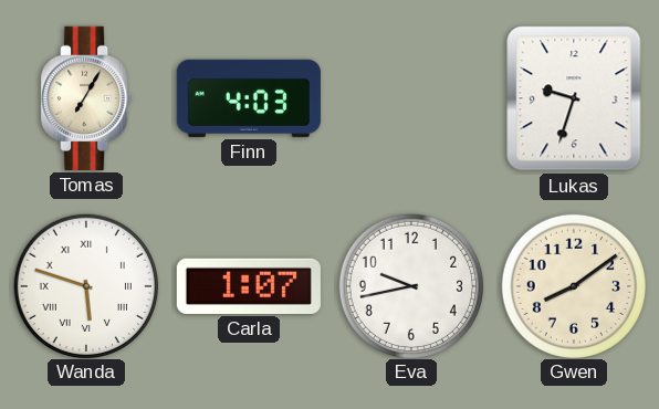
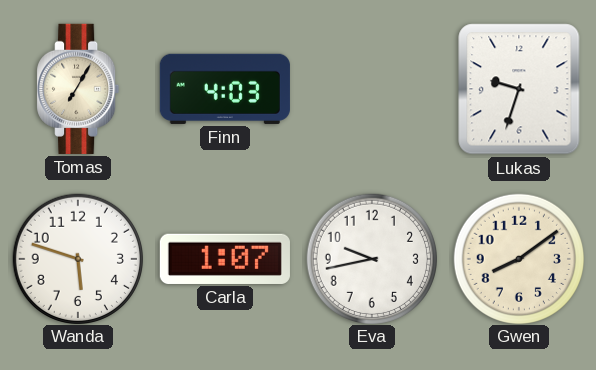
Wanda numerals: Roman -> Arabic (77, 258)
